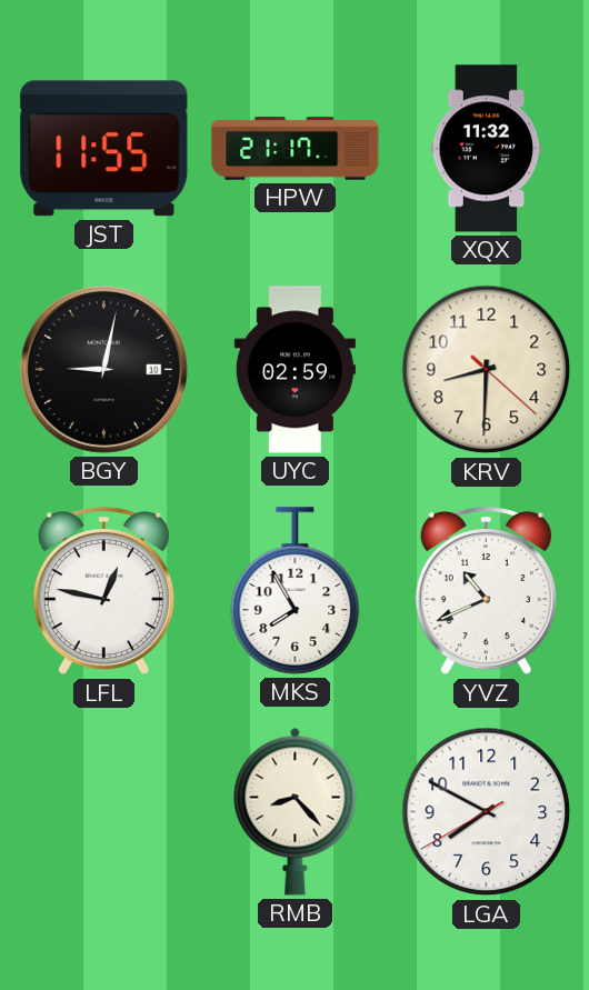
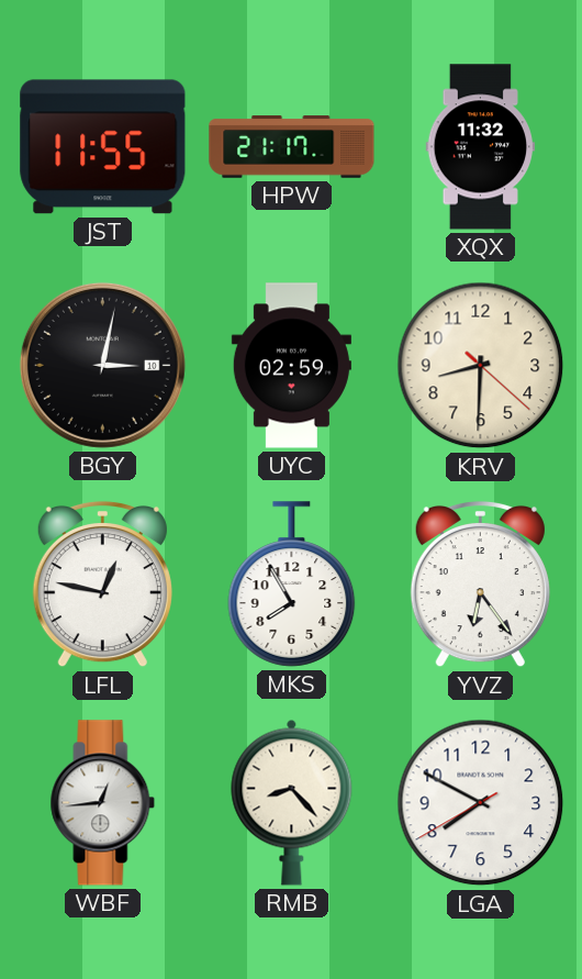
BGY: 9:02 -> 3:02 (102, 365)
YVZ: 10:41 -> 6:24 (480, 585)
WBF: none -> 12:44 (103, 803)
